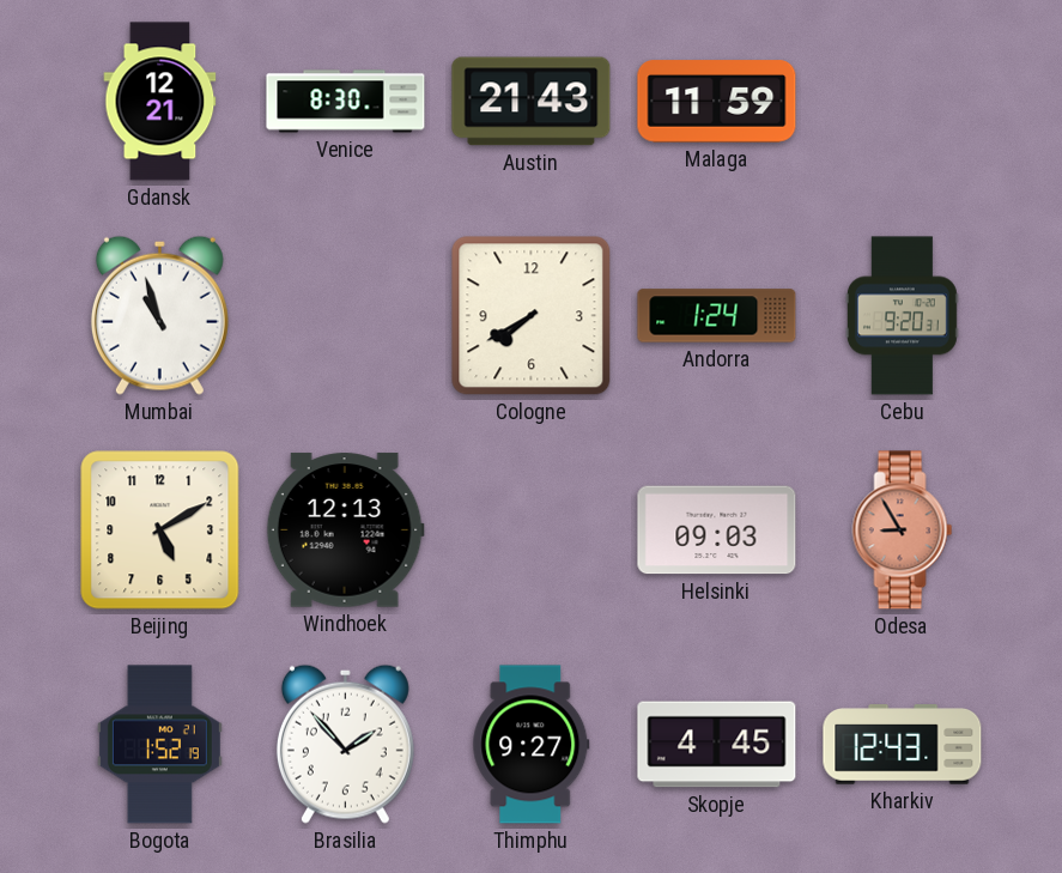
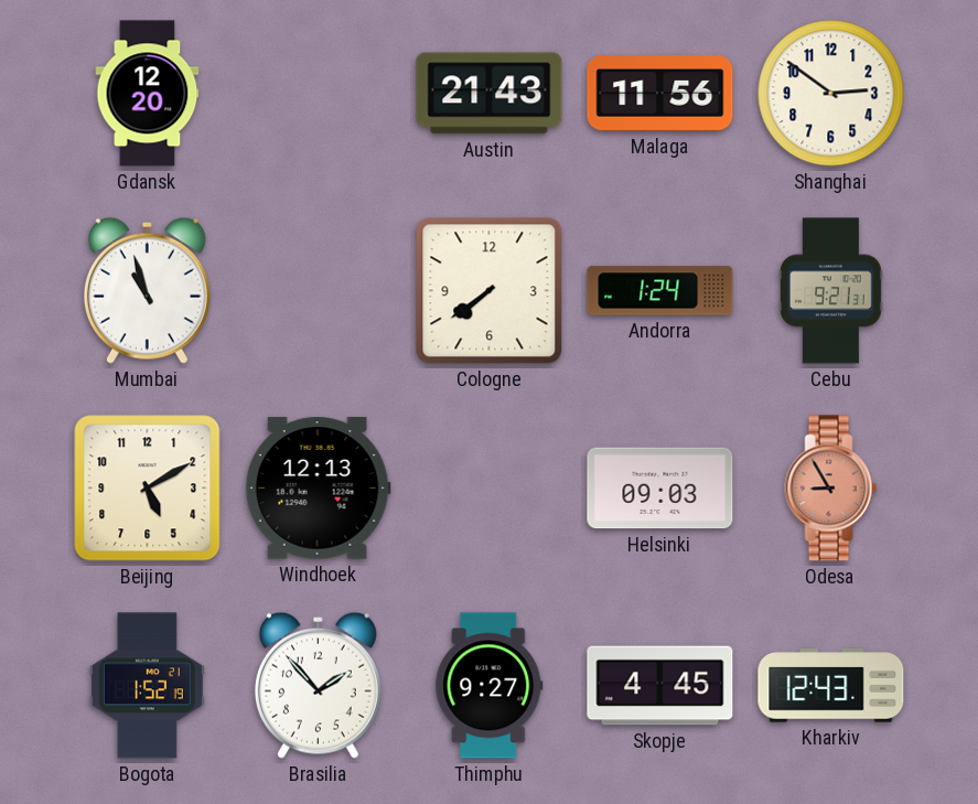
Gdansk: 12:21 -> 12:20 (148, 94)
Venice: 8:30 -> none (346, 102)
Malaga: 11:59 -> 11:56 (660, 94)
Shanghai: none -> 2:51 (831, 94)
Cologne: 7:40 -> 7:39 (490, 291)
Cebu: 9:20 -> 9:21 (830, 291)
